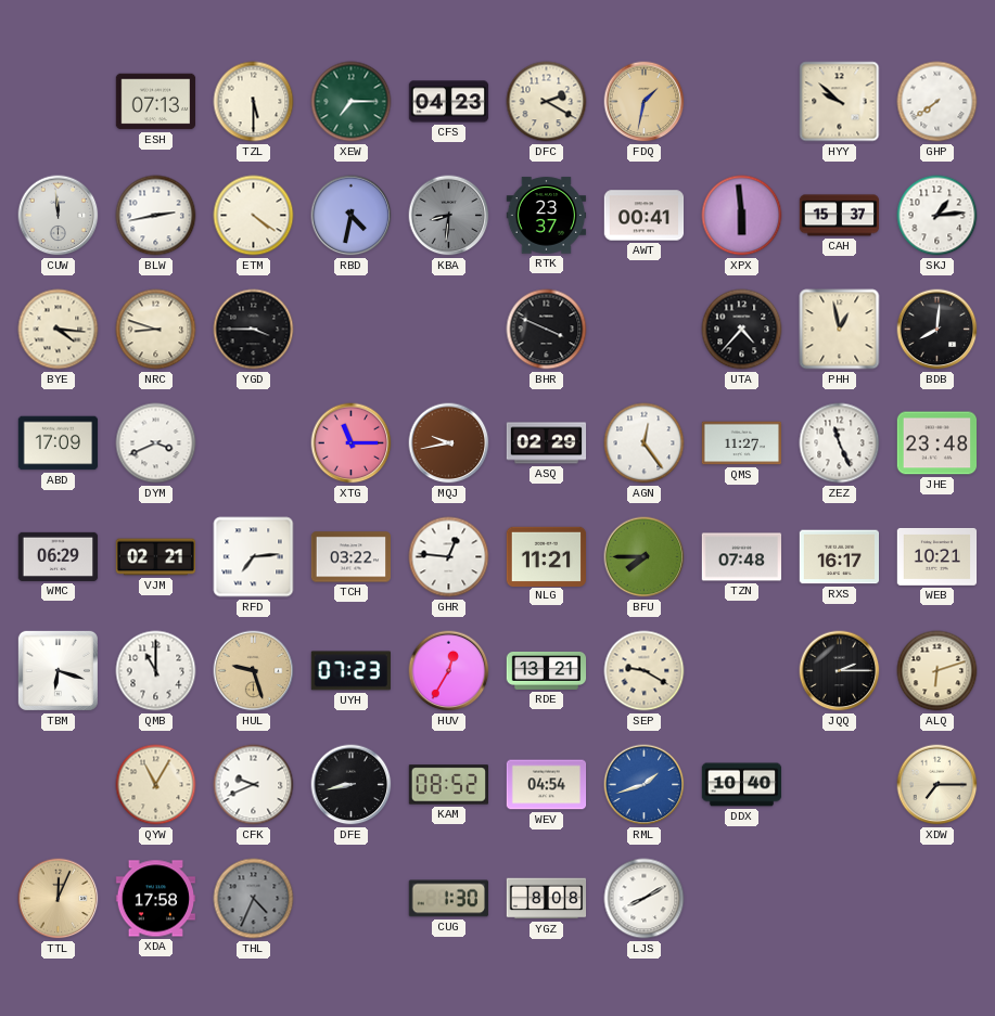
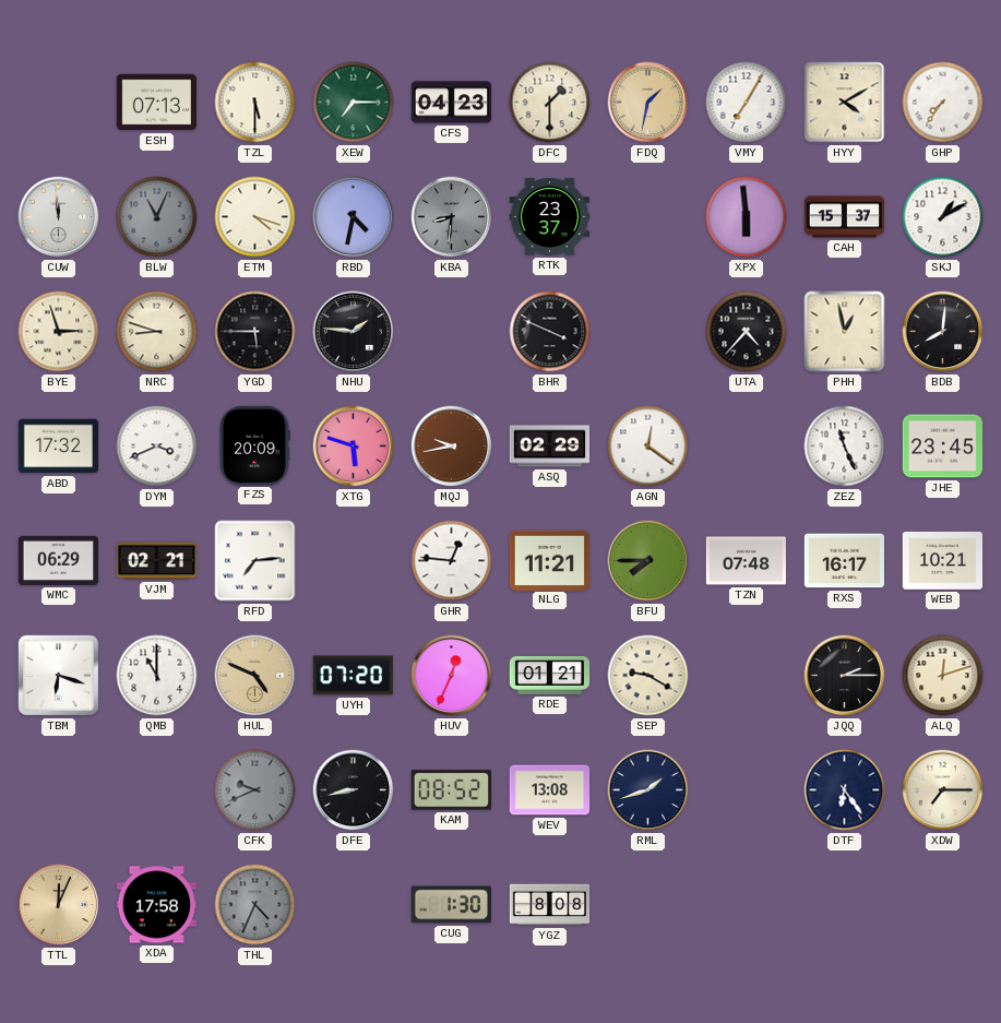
DFC: 2:20 -> 1:30 (550, 103)
VMY: none -> 7:05 (747, 103)
HYY: 9:52 -> 4:10 (845, 103)
GHP: 7:39 -> 7:36 (943, 103)
BLW: 2:43 -> 11:04 (157, 217)
BLW dial: white -> grey (157, 217)
ETM: 4:21 -> 4:18 (255, 217)
AWT: 00:41 -> none (645, 216)
SKJ: 1:14 -> 1:10 (943, 217)
BYE: 4:16 -> 2:57 (59, 332)
YGD: 3:45 -> 5:45 (255, 332)
NHU: none -> 1:46 (354, 332)
ABD: 17:09 -> 17:32 (59, 447)
FZS: none -> 20:09 (254, 445)
XTG: 11:15 -> 5:48 (354, 447)
AGN: 12:24 -> 12:21 (648, 447)
QMS: 11:27 -> none (742, 443)
JHE: 23:48 -> 23:45 (943, 447)
TCH: 03:22 -> none (352, 557)
HUL: 9:27 -> 4:49 (255, 676)
UYH: 07:23 -> 07:20 (353, 676)
HUV: 12:35 -> 12:34 (452, 676)
RDE: 13:21 -> 01:21 (550, 675)
ALQ: 6:12 -> 12:12 (943, 676)
QYW: 11:05 -> none (156, 785)
CFK dial: white -> grey (255, 790)
WEV: 04:54 -> 13:08 (550, 790)
RML dial: blue -> navy (648, 790)
DDX: 10:40 -> none (742, 785)
DTF: none -> 6:24 (845, 790)
LJS: 8:10 -> none (645, 899)
